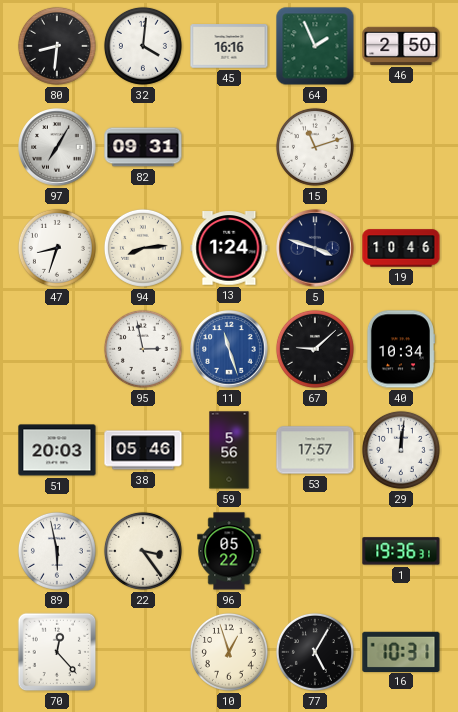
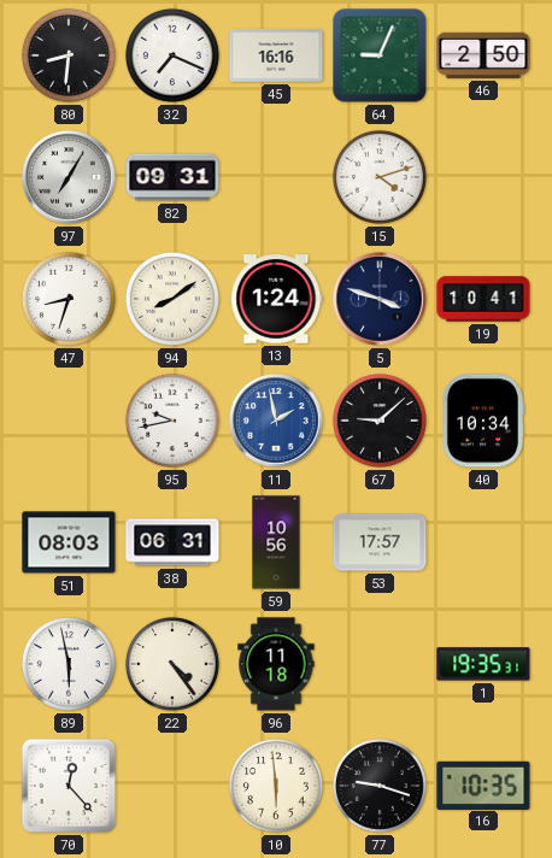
32: 4:01 -> 7:19 (172, 55)
64: 1:56 -> 9:04 (380, 55)
15: 11:12 -> 4:12 (380, 177)
94: 8:14 -> 8:09 (172, 299)
19: 10:46 -> 10:41 (483, 299)
95: 2:58 -> 9:43 (172, 421)
11: 11:27 -> 1:58 (276, 421)
51: 20:03 -> 08:03 (69, 542)
38: 05:46 -> 06:31 (172, 542)
59: 5:56 -> 10:56 (276, 542)
29: 12:01 -> none (401, 450)
22: 3:24 -> 4:24 (172, 664)
96: 05:22 -> 11:18 (276, 664)
1: 19:36 -> 19:35 (483, 664)
10: 12:57 -> 5:59 (276, 786)
77: 5:05 -> 9:18 (380, 786)
16: 10:31 -> 10:35 (483, 784)
